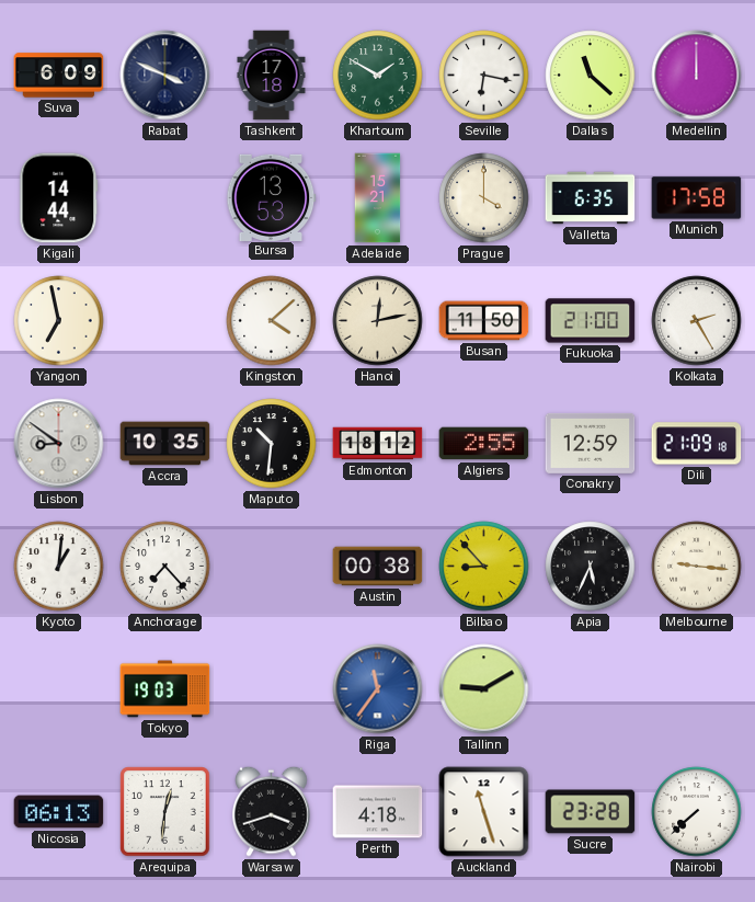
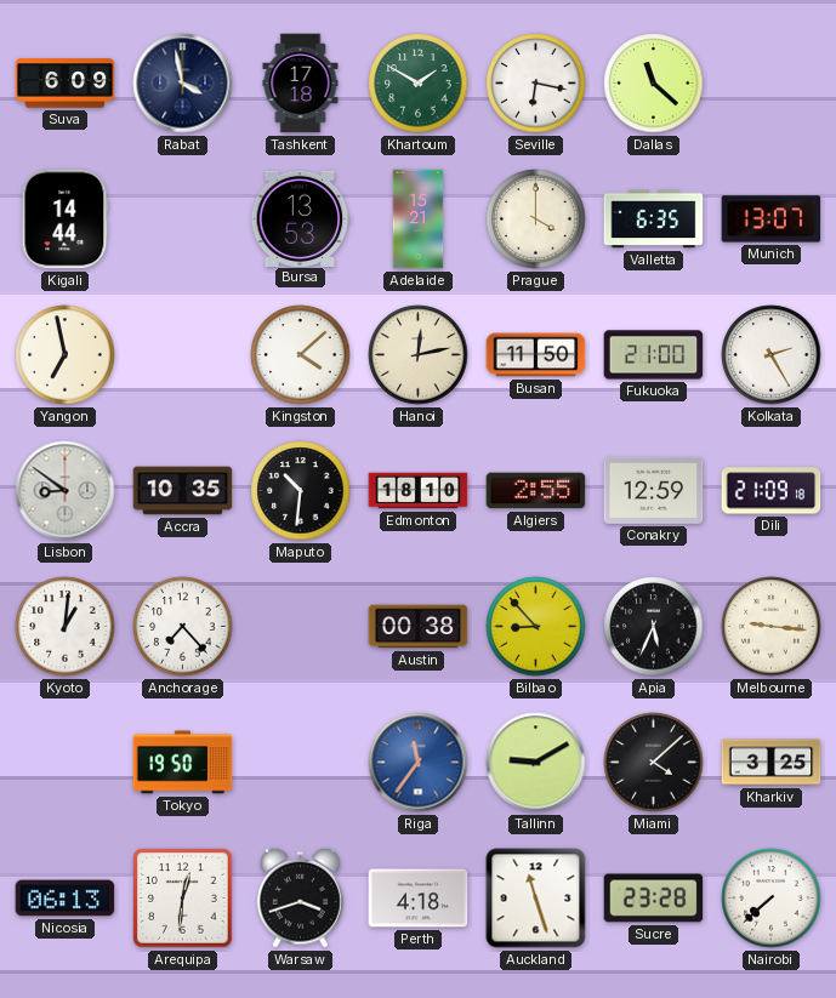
Rabat: 3:49 -> 3:58 (183, 84)
Medellin: 12:00 -> none (697, 76)
Munich: 17:58 -> 13:07 (772, 219)
Edmonton: 18:12 -> 18:10 (419, 491)
Tokyo: 19:03 -> 19:50 (183, 763)
Miami: none -> 4:08 (654, 763)
Kharkiv: none -> 3:25 (772, 763)
